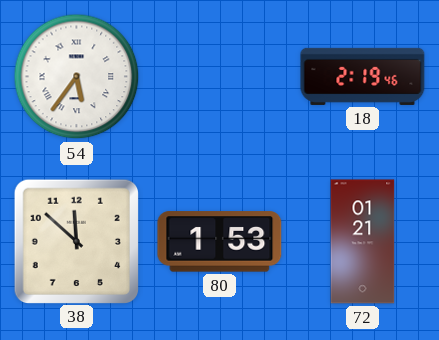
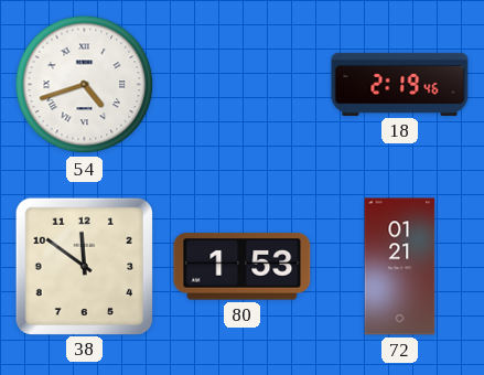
54: 5:36 -> 4:42 (85, 85)
38: 11:52 -> 11:51 (84, 266)
